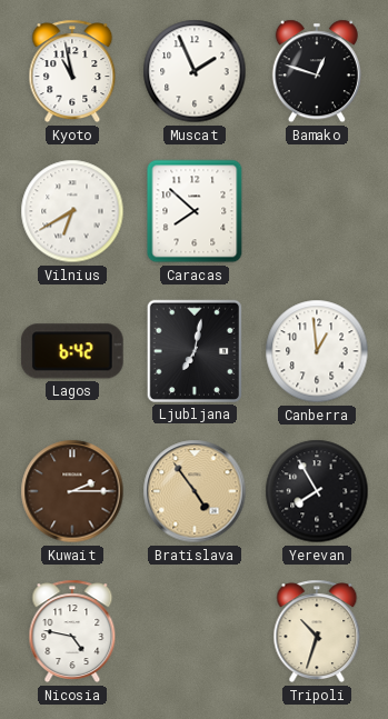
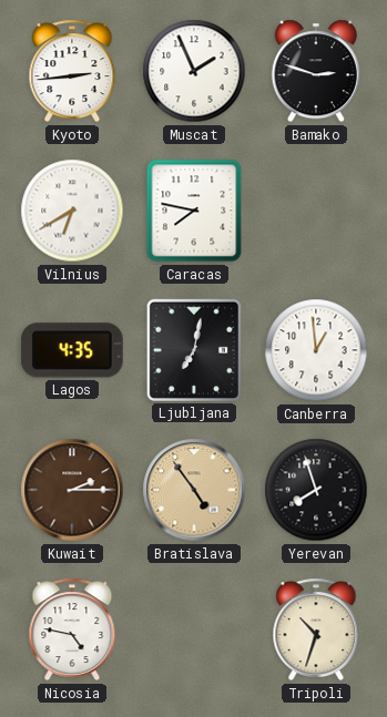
Kyoto: 10:58 -> 2:44 (72, 71)
Bamako: 12:48 -> 2:48 (316, 71)
Caracas: 7:52 -> 7:47 (194, 211)
Lagos: 6:42 -> 4:35 (72, 350)
Yerevan: 7:55 -> 7:57 (316, 490)
